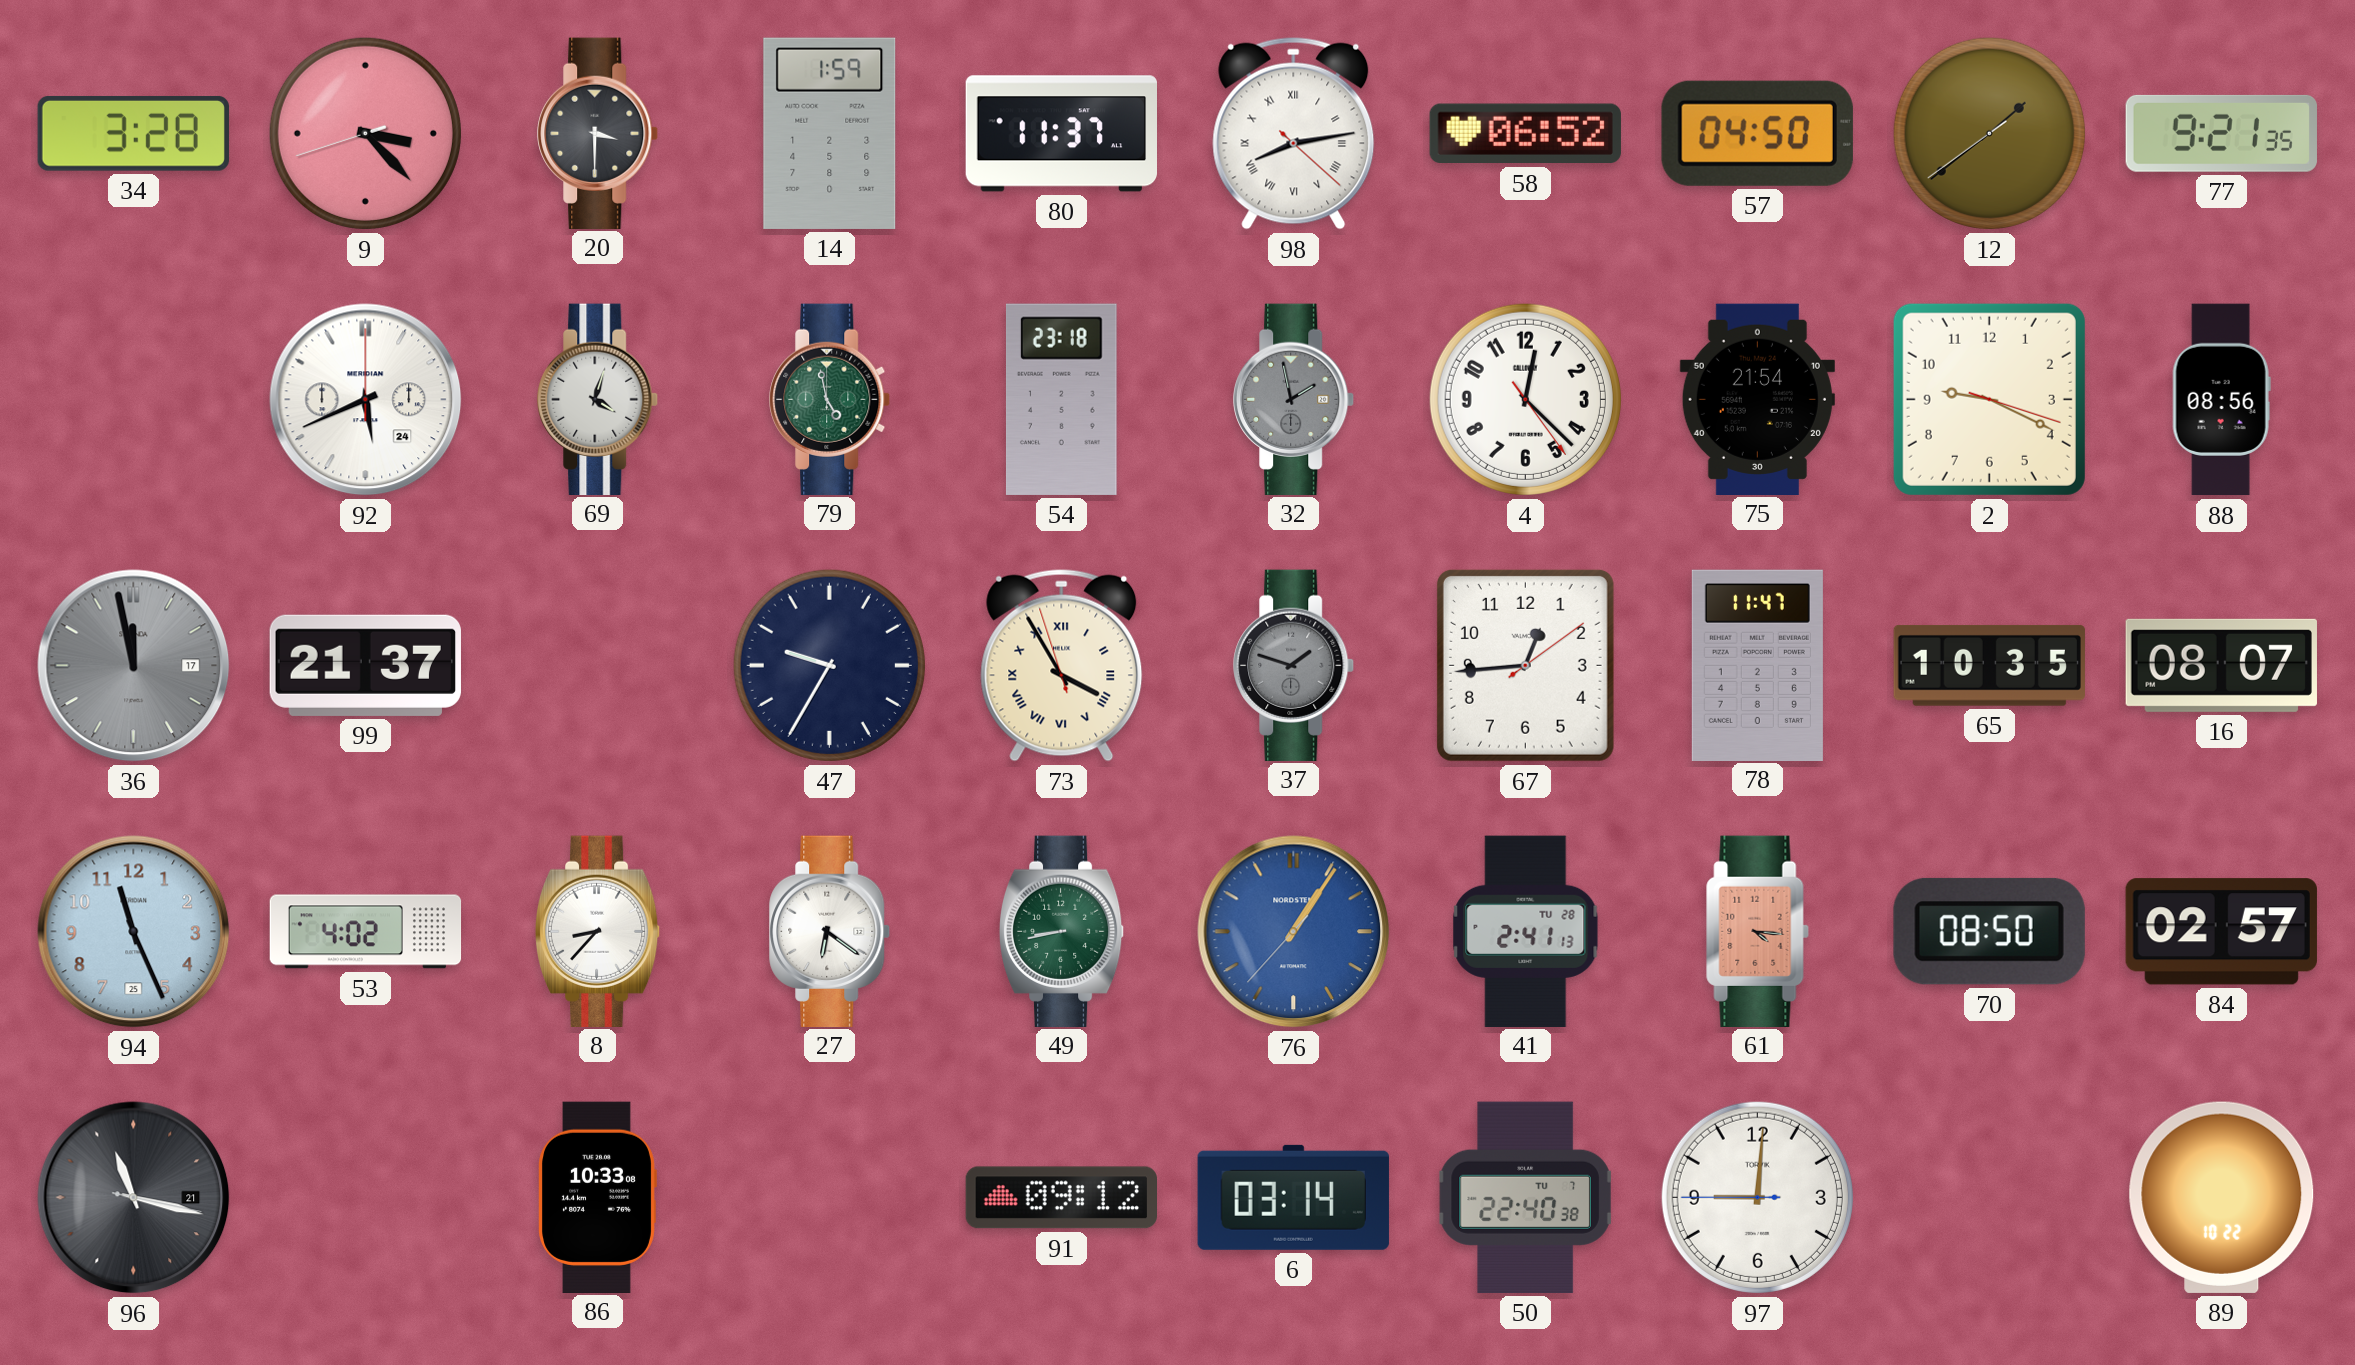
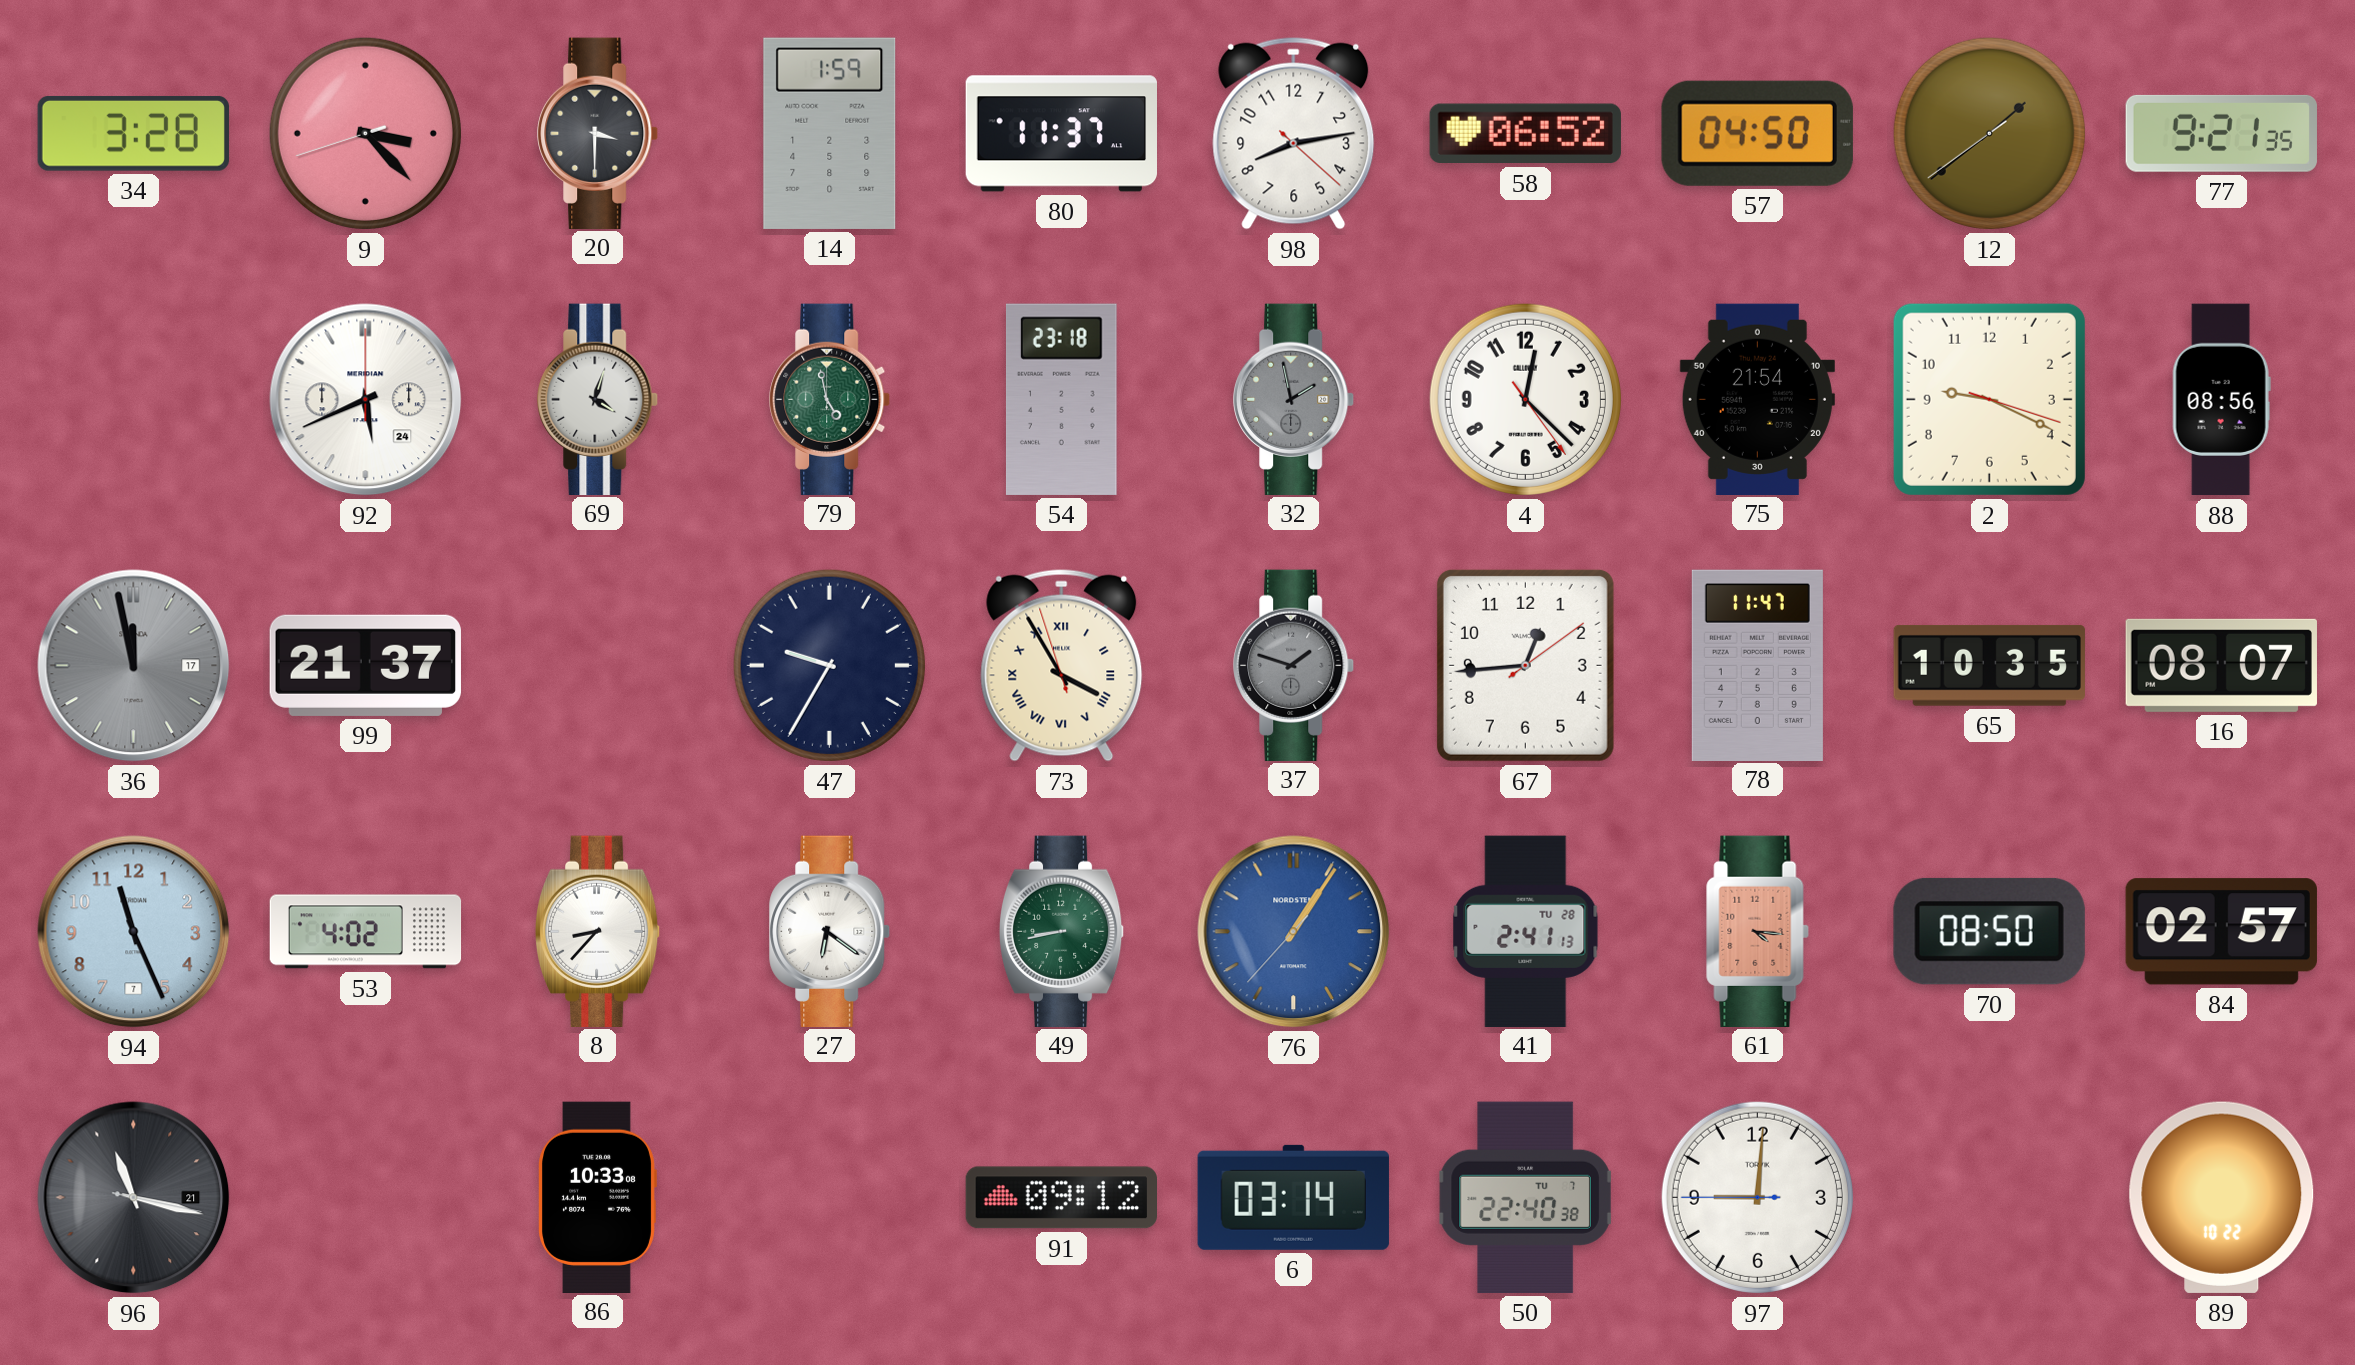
98 numerals: Roman -> Arabic (1294, 133)
94 date: 25 -> 7 (134, 932)
